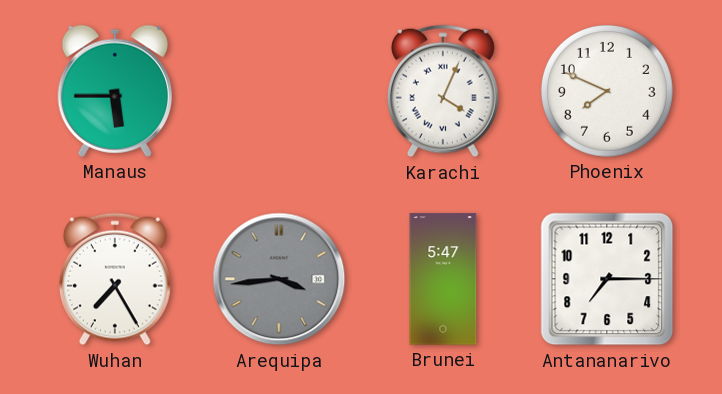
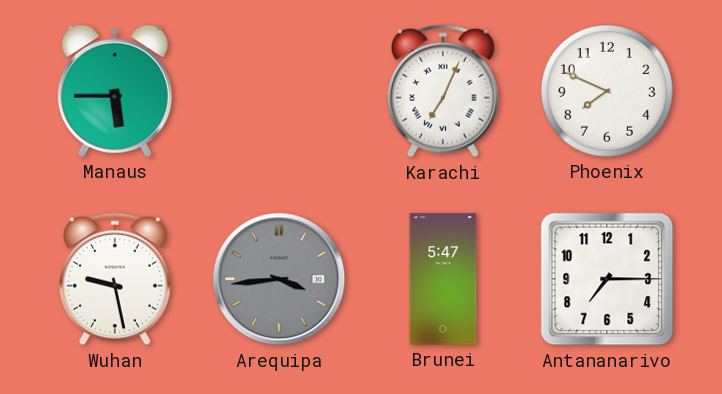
Karachi: 4:04 -> 7:04 (443, 91)
Wuhan: 7:25 -> 9:28 (115, 279)
